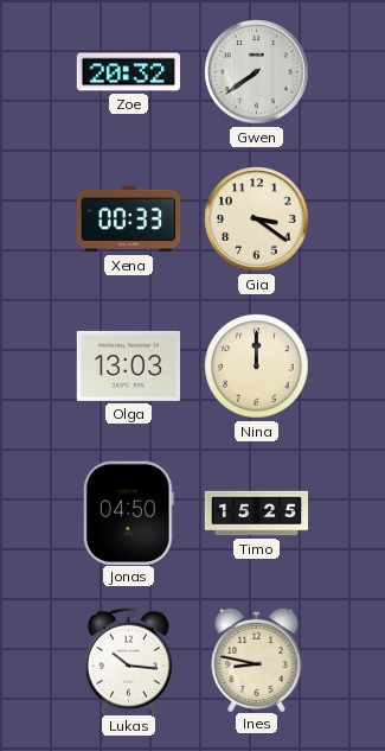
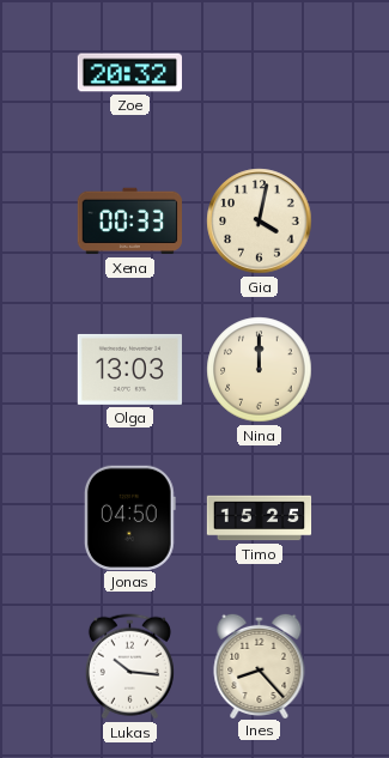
Gwen: 7:39 -> none (257, 72)
Gia: 3:21 -> 4:02 (260, 222)
Ines: 8:47 -> 8:23 (260, 665)
